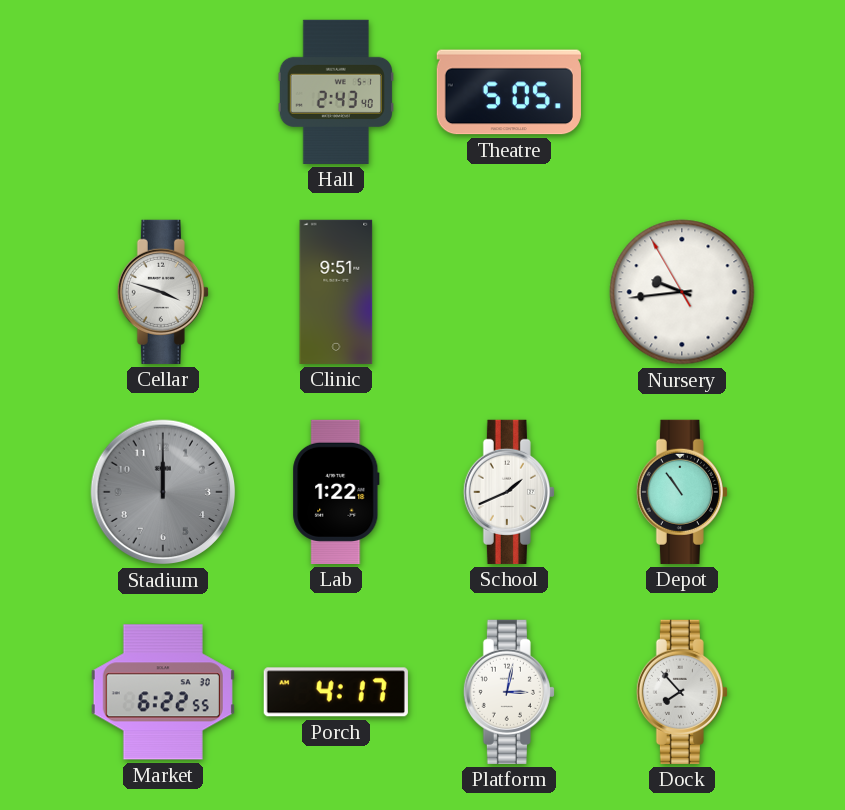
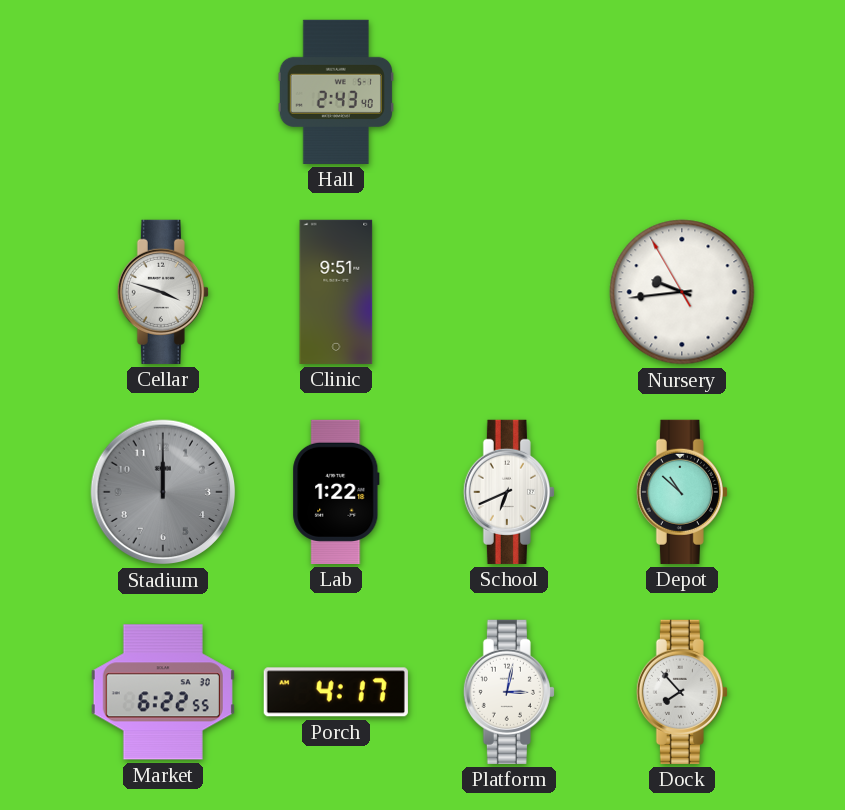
Theatre: 5:05 -> none (509, 92)
School: 1:41 -> 6:41 (509, 492)
Depot: 10:54 -> 10:52 (682, 492)
